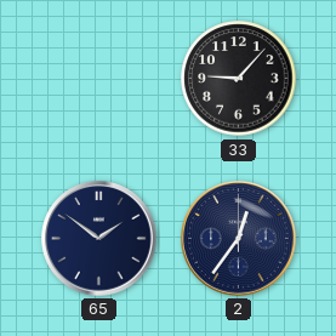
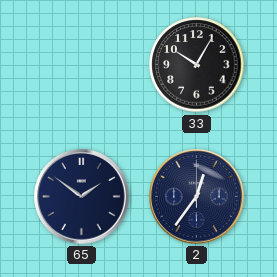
33: 9:07 -> 10:05 (197, 65)
